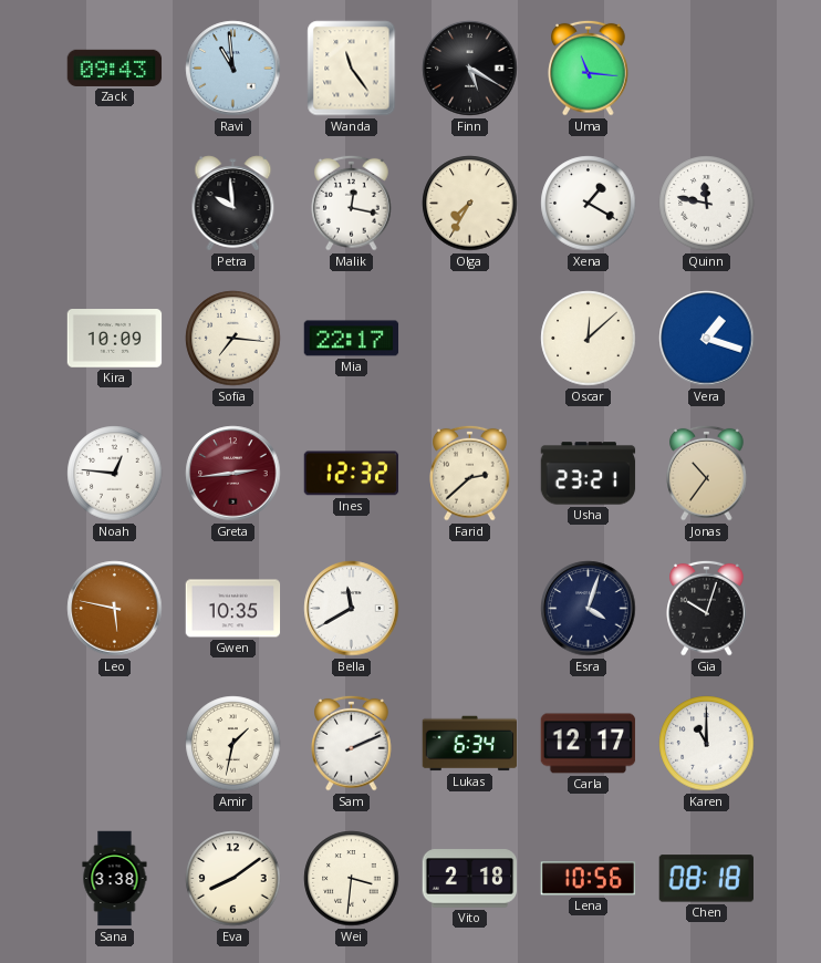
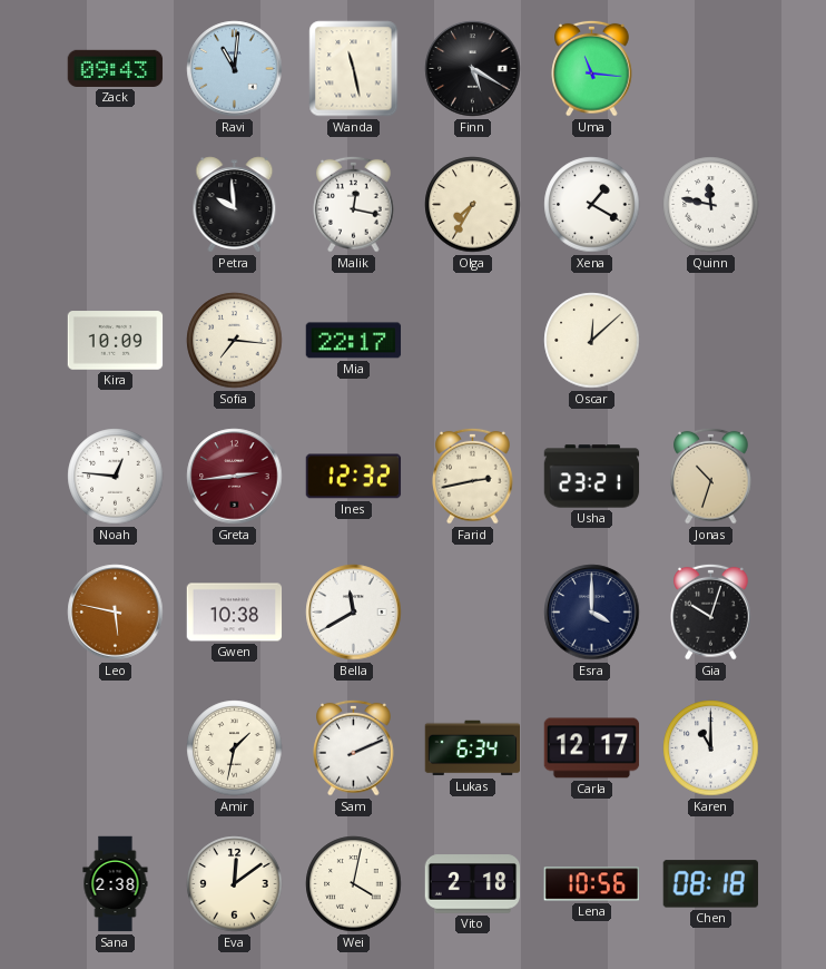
Ravi: 10:59 -> 11:01 (235, 69)
Wanda: 11:24 -> 11:28 (354, 69)
Vera: 1:18 -> none (707, 339)
Farid: 2:38 -> 2:43 (473, 476)
Jonas: 10:36 -> 10:33 (711, 476)
Gwen: 10:35 -> 10:38 (235, 613)
Esra: 4:03 -> 4:00 (592, 613)
Sana: 3:38 -> 2:38 (116, 884)
Eva: 8:09 -> 12:09 (235, 884)
Wei: 3:31 -> 4:02 (354, 884)
